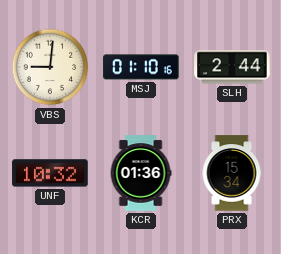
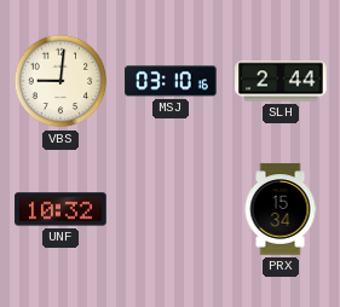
MSJ: 01:10 -> 03:10 (171, 81)
KCR: 01:36 -> none (141, 173)
